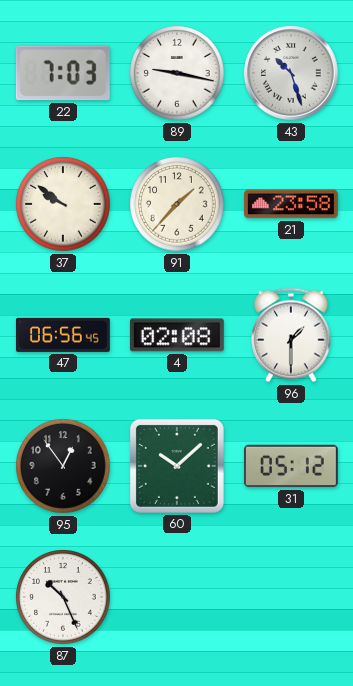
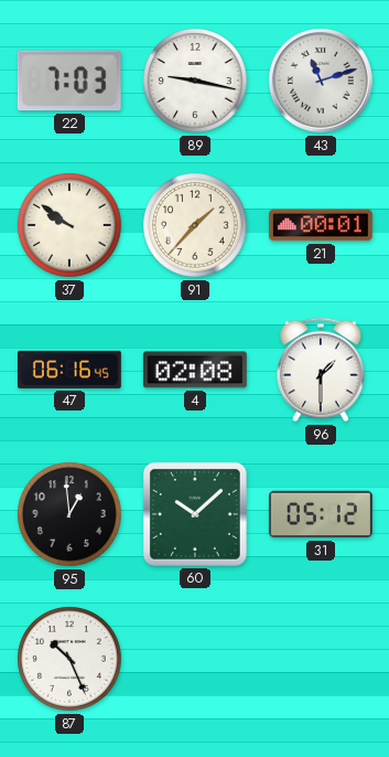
43: 10:27 -> 11:12 (322, 82)
21: 23:58 -> 00:01 (321, 225)
47: 06:56 -> 06:16 (69, 370)
95: 12:54 -> 12:59 (69, 514)
